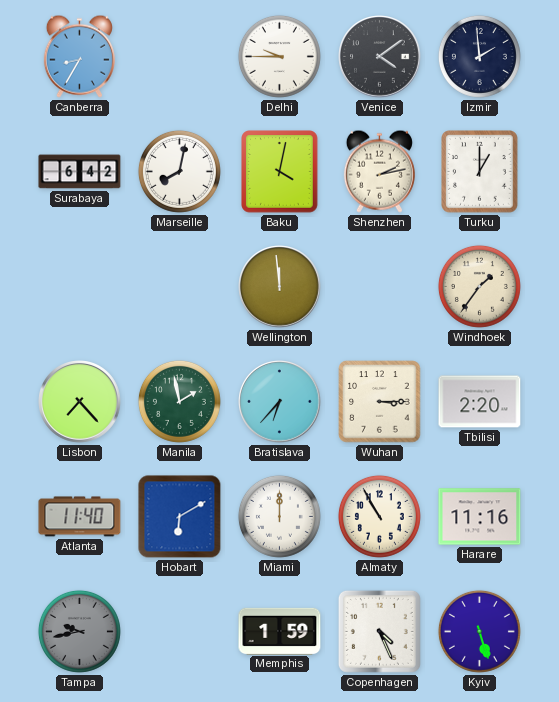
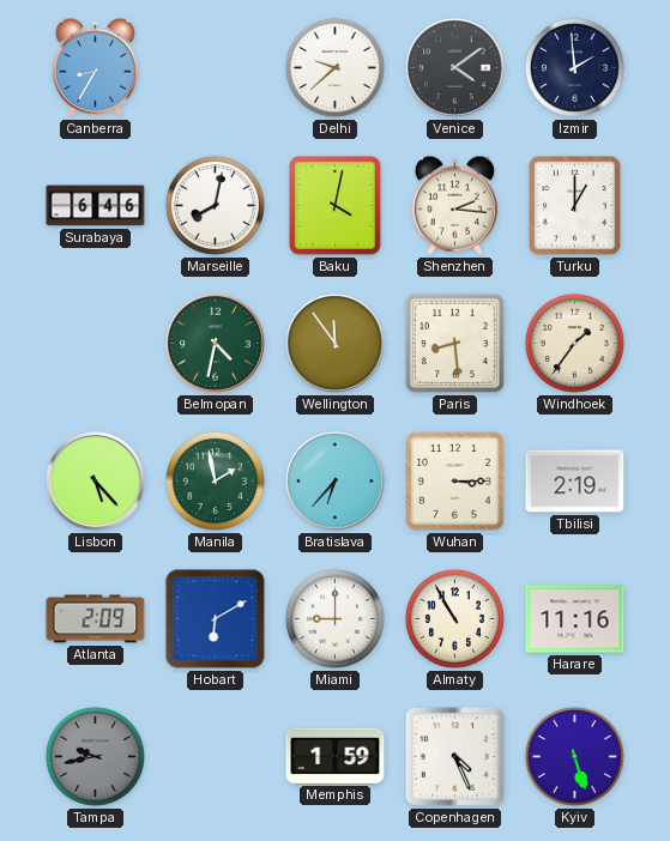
Delhi: 9:45 -> 9:38 (334, 67)
Surabaya: 6:42 -> 6:46 (96, 206)
Shenzhen: 2:13 -> 2:16 (454, 205)
Belmopan: none -> 4:32 (216, 344)
Wellington: 11:59 -> 11:54 (336, 344)
Paris: none -> 8:29 (454, 343)
Lisbon: 7:23 -> 5:23 (96, 482)
Tbilisi: 2:20 -> 2:19 (575, 482)
Atlanta: 11:40 -> 2:09 (96, 619)
Miami: 12:00 -> 9:00 (334, 618)
